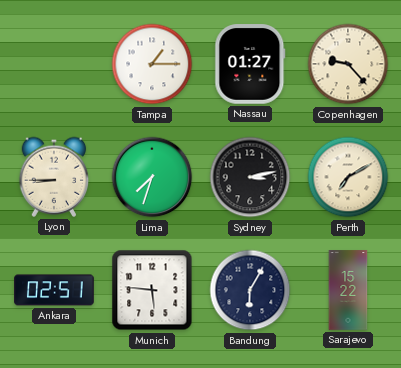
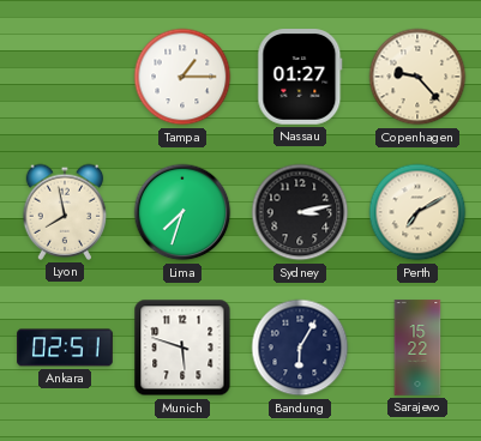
Lyon: 8:45 -> 7:58 (65, 212)
Munich: 5:46 -> 5:48 (182, 348)
